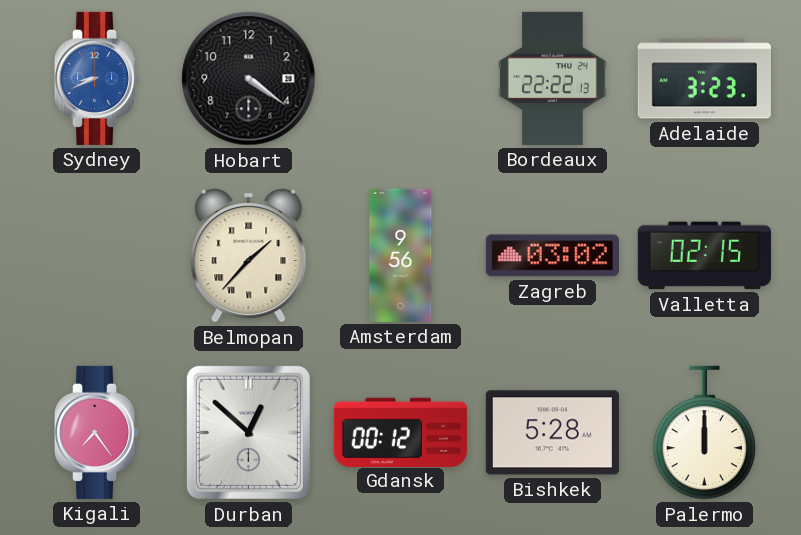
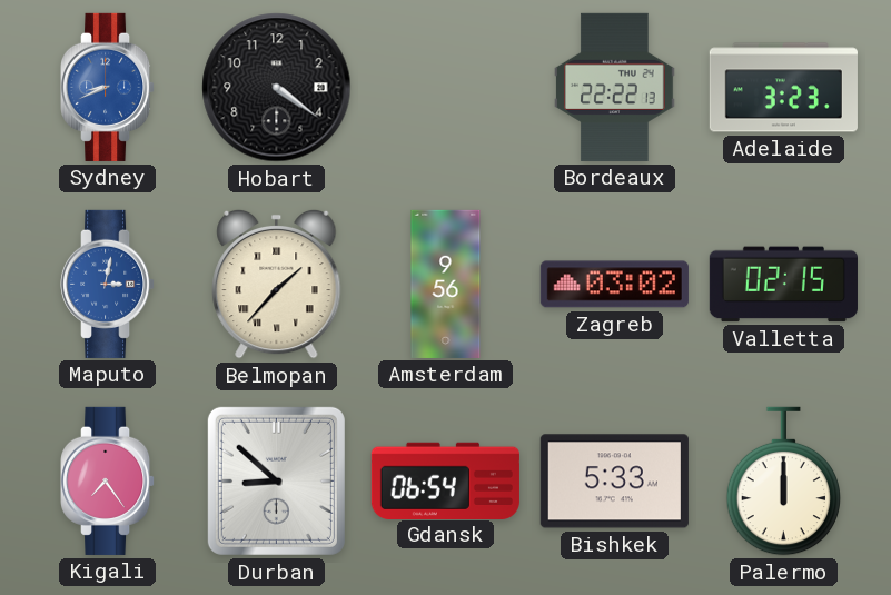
Maputo: none -> 3:02 (109, 284)
Durban: 12:52 -> 8:52 (276, 480)
Gdansk: 00:12 -> 06:54 (445, 480)
Bishkek: 5:28 -> 5:33 (614, 482)
